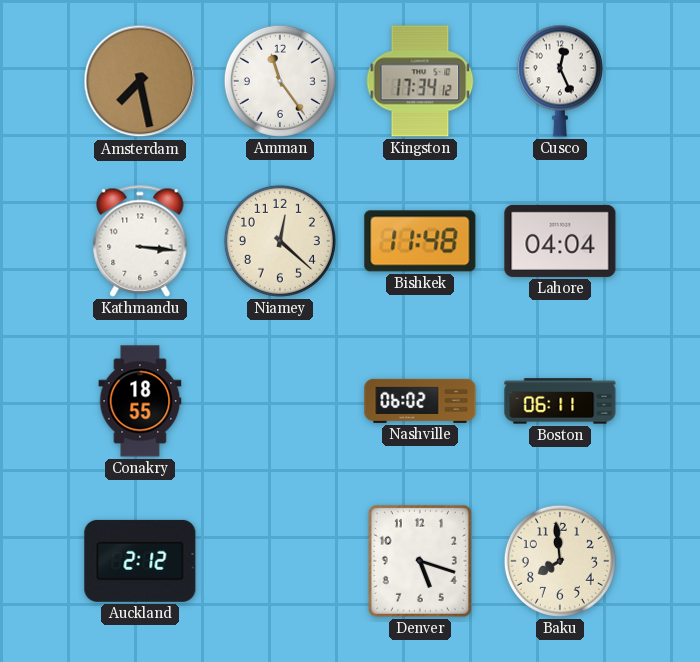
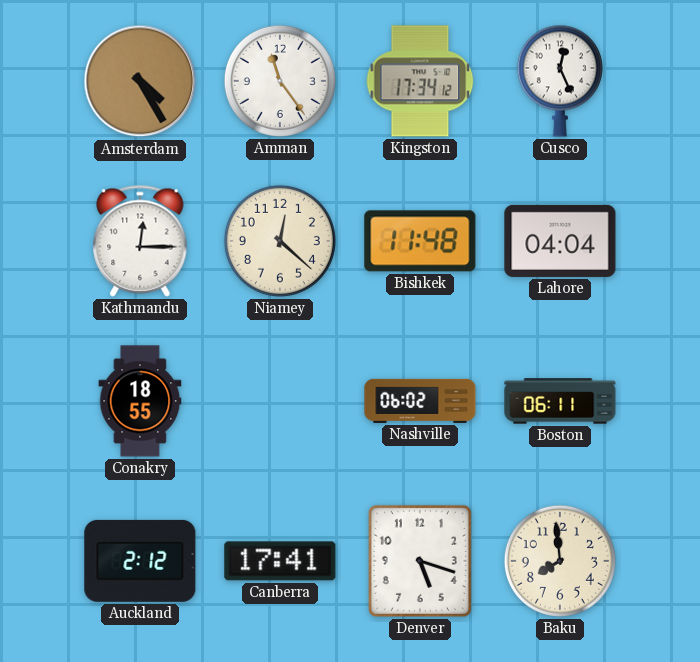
Amsterdam: 7:28 -> 4:25 (140, 81)
Kathmandu: 3:16 -> 12:15 (140, 241)
Canberra: none -> 17:41 (280, 561)
